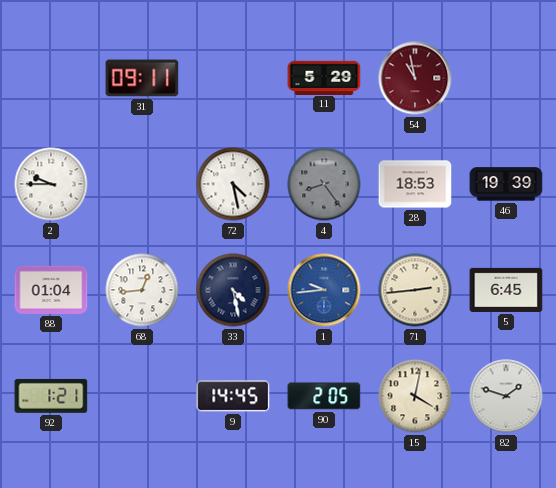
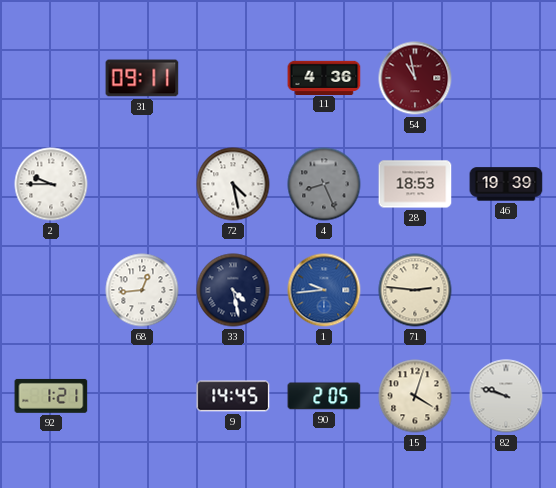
11: 5:29 -> 4:36 (324, 77)
4: 8:24 -> 8:26 (324, 184)
88: 01:04 -> none (51, 290)
71: 2:44 -> 2:46 (415, 290)
5: 6:45 -> none (506, 290)
15: 4:02 -> 4:03 (415, 396)
82: 1:48 -> 9:48 (506, 396)
